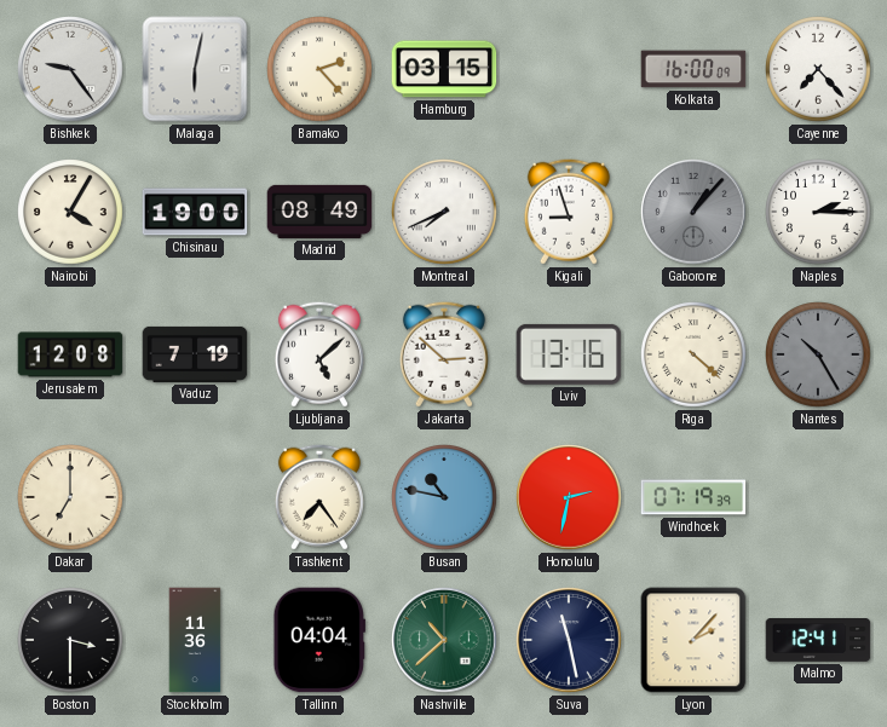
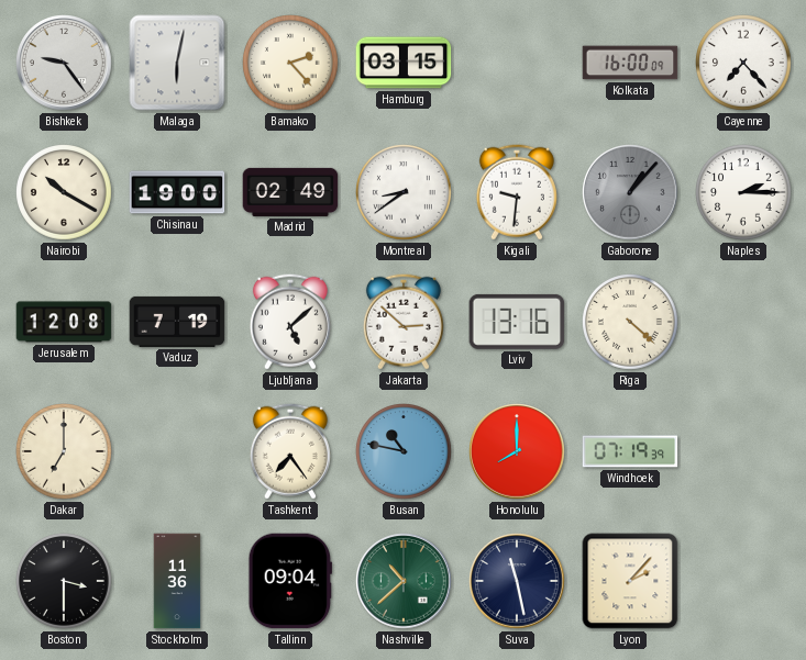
Nairobi: 4:05 -> 10:20 (65, 193)
Madrid: 08:49 -> 02:49 (290, 192)
Montreal: 7:41 -> 8:39 (405, 193)
Kigali: 8:57 -> 9:31 (517, 192)
Nantes: 10:25 -> none (819, 356)
Honolulu: 2:32 -> 8:00 (517, 451)
Tallinn: 04:04 -> 09:04 (289, 581)
Malmo: 12:41 -> none (818, 640)
